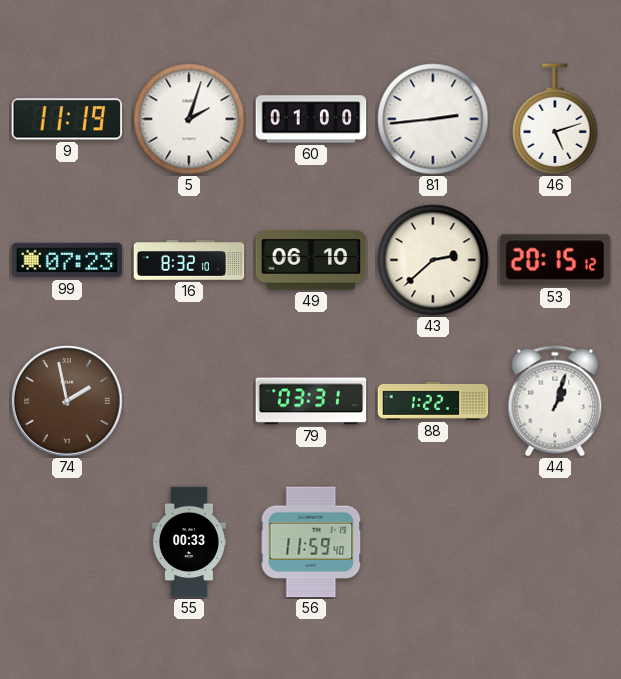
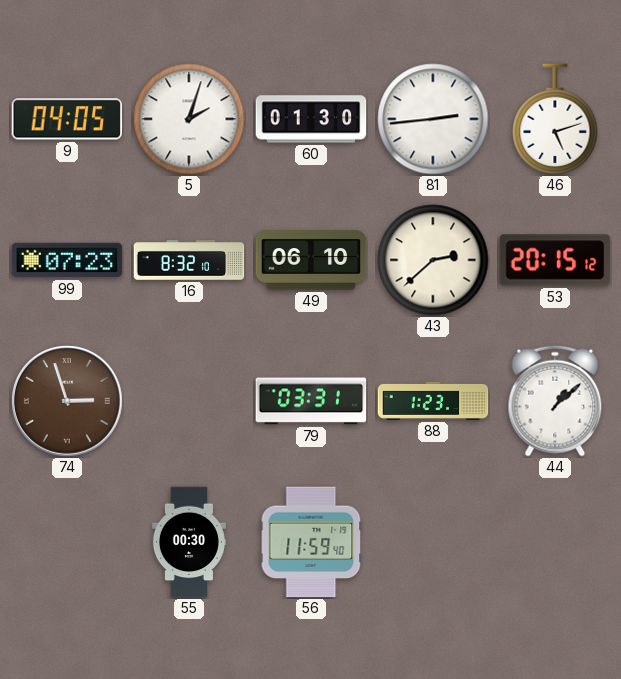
9: 11:19 -> 04:05 (67, 119)
60: 01:00 -> 01:30 (311, 119)
74: 1:58 -> 2:57 (68, 402)
88: 1:22 -> 1:23 (433, 401)
44: 1:03 -> 1:08 (555, 401)
55: 00:33 -> 00:30 (189, 542)
